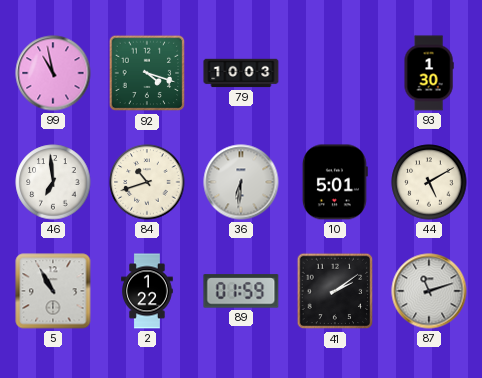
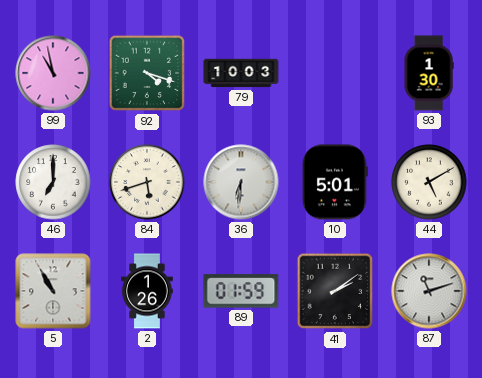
46: 6:59 -> 7:00 (53, 182)
84: 10:42 -> 5:42 (147, 182)
2: 1:22 -> 1:26 (147, 291)
